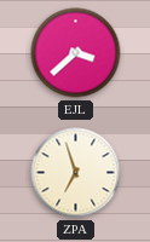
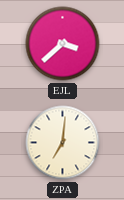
ZPA: 6:57 -> 7:01 (63, 143)
